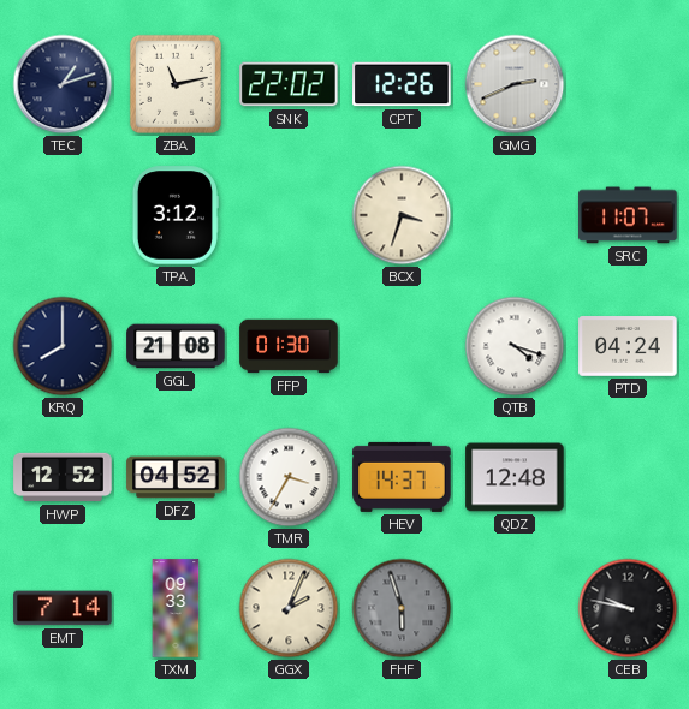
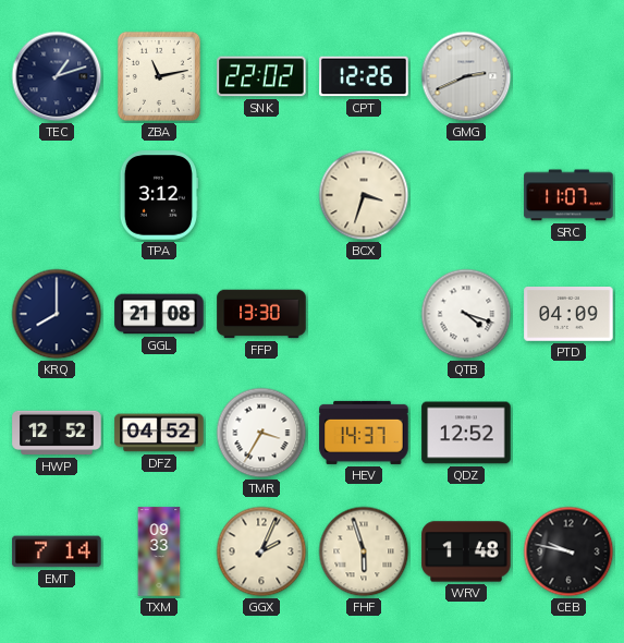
FFP: 01:30 -> 13:30 (261, 314)
PTD: 04:24 -> 04:09 (568, 315)
QDZ: 12:48 -> 12:52 (466, 433)
FHF dial: grey -> cream (364, 551)
WRV: none -> 1:48 (466, 551)
